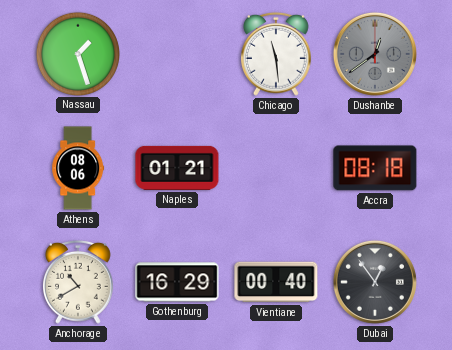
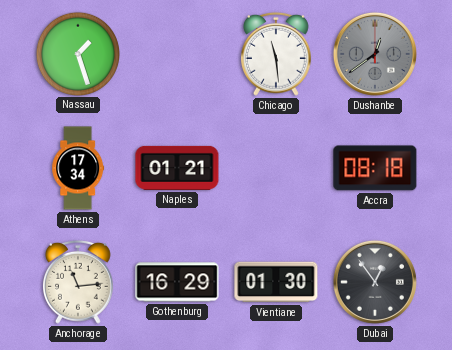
Athens: 08:06 -> 17:34 (78, 168)
Anchorage: 10:40 -> 11:14 (79, 282)
Vientiane: 00:40 -> 01:30 (276, 282)
